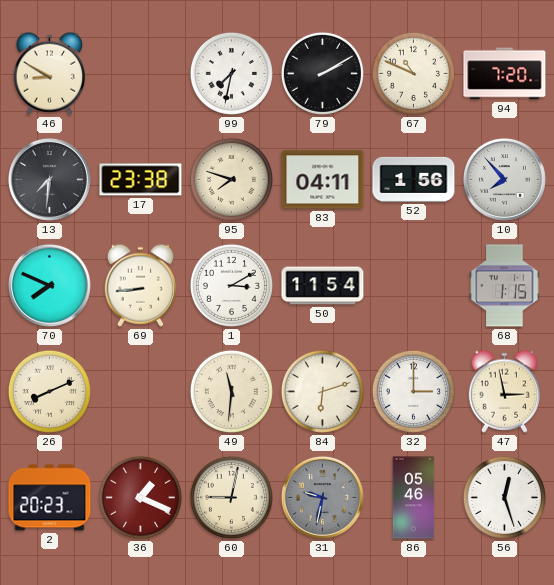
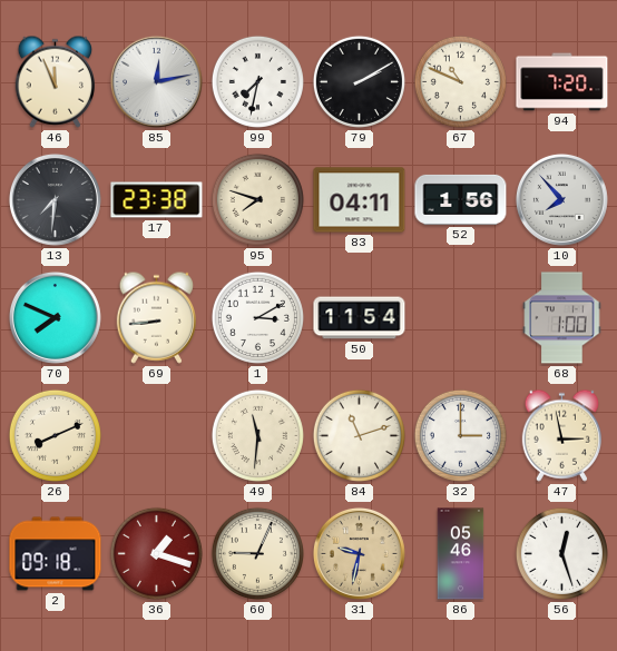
46: 8:50 -> 11:56 (55, 81)
85: none -> 12:13 (156, 81)
68: 1:15 -> 1:00 (562, 318)
84: 6:12 -> 11:12 (359, 435)
2: 20:23 -> 09:18 (56, 554)
36: 1:19 -> 1:18 (156, 553)
60: 9:02 -> 9:04 (257, 553)
31 dial: grey -> champagne (359, 553)
